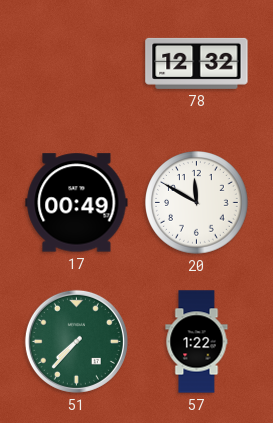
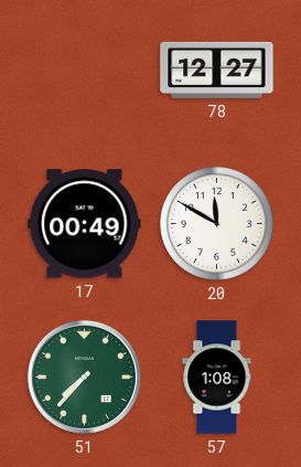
78: 12:32 -> 12:27 (217, 70)
57: 1:22 -> 1:08 (217, 378)
